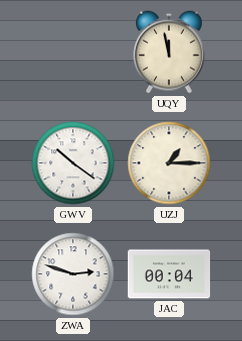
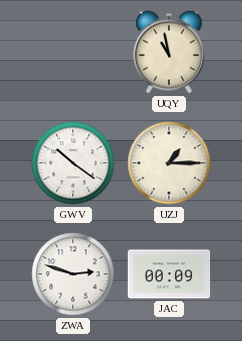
UQY: 11:58 -> 10:58 (170, 52)
JAC: 00:04 -> 00:09 (169, 274)
